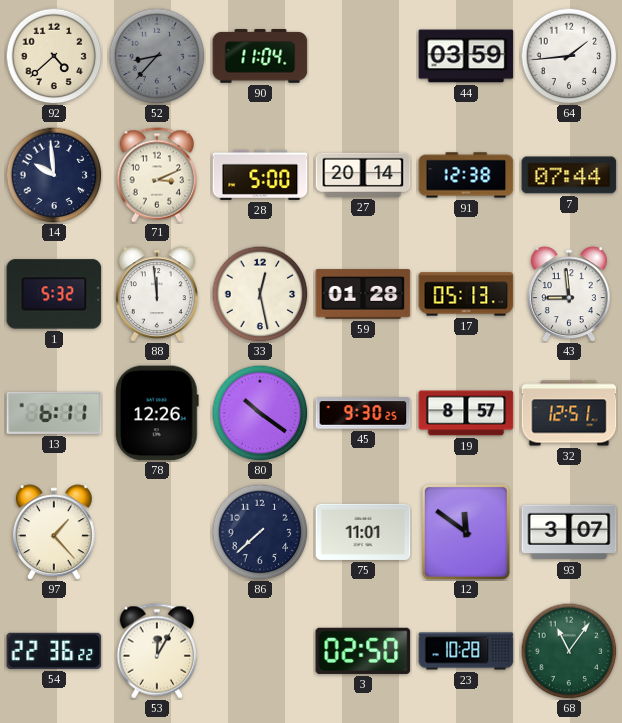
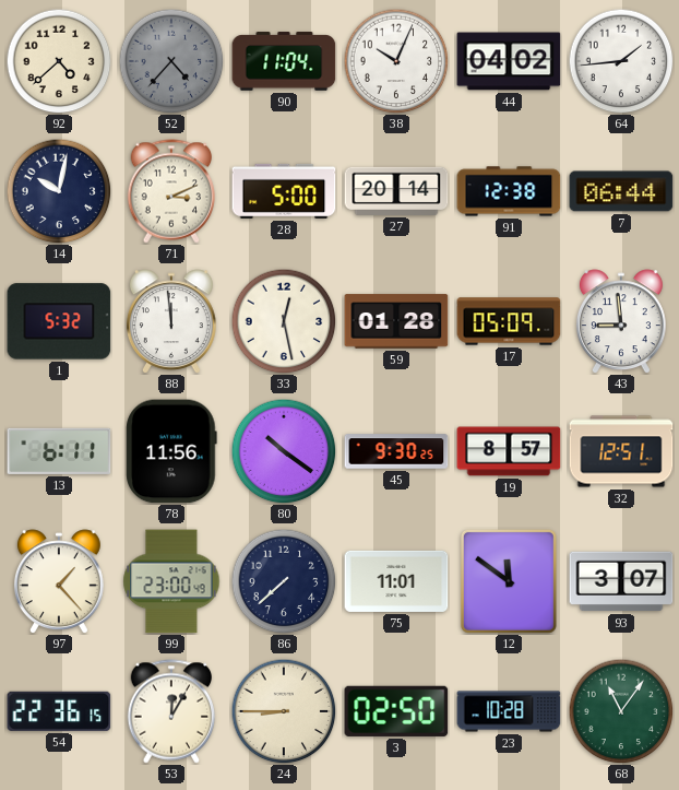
52: 8:37 -> 4:37 (171, 61)
38: none -> 10:04 (396, 61)
44: 03:59 -> 04:02 (509, 61)
14: 9:59 -> 10:02 (59, 191)
7: 07:44 -> 06:44 (621, 191)
17: 05:13 -> 05:09 (509, 321)
78: 12:26 -> 11:56 (171, 451)
99: none -> 23:00 (171, 581)
54: 22:36:22 -> 22:36:15 (59, 711)
24: none -> 8:45 (284, 711)
